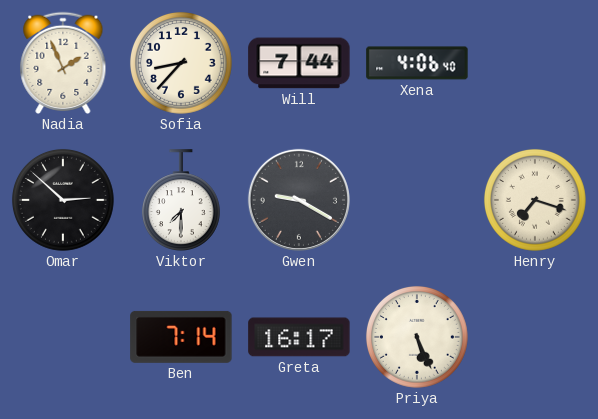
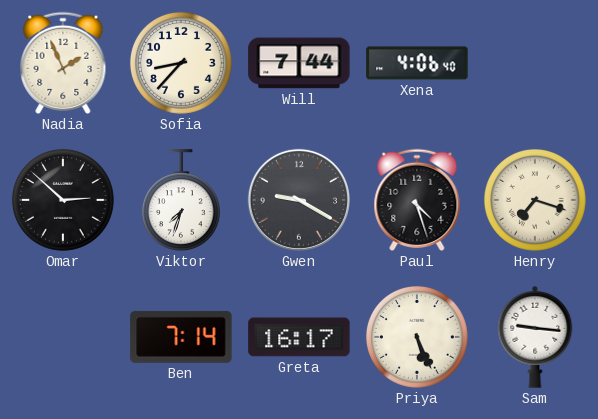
Viktor: 7:30 -> 7:33 (181, 200)
Paul: none -> 4:27 (417, 200)
Sam: none -> 9:16 (535, 337)
